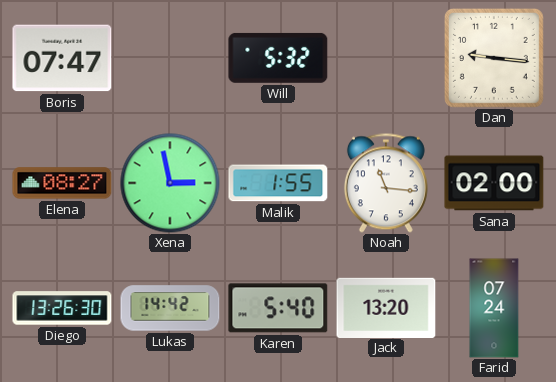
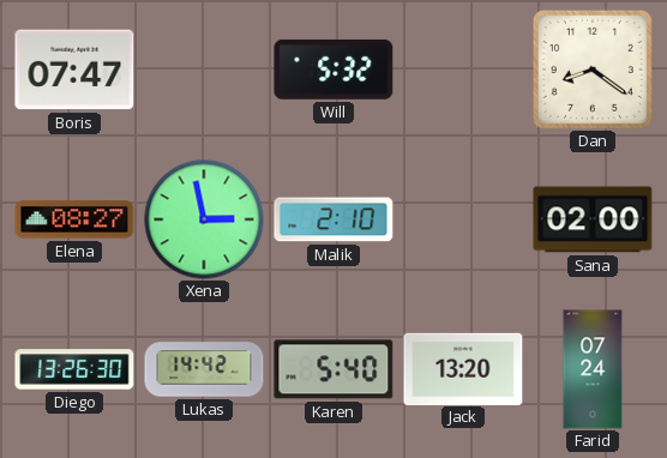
Dan: 9:16 -> 8:21 (593, 70)
Malik: 1:55 -> 2:10 (333, 219)
Noah: 11:16 -> none (386, 183)
